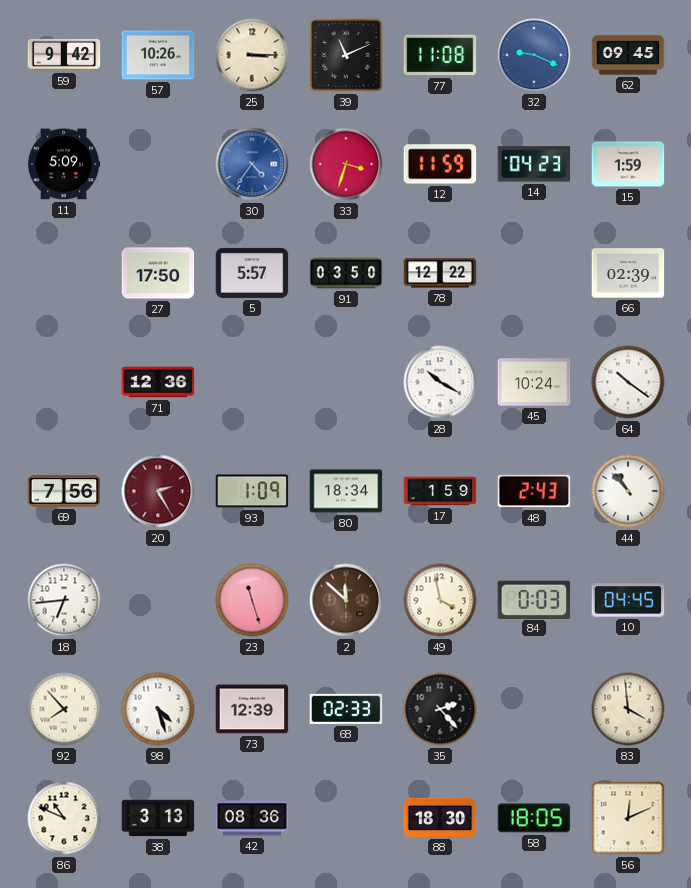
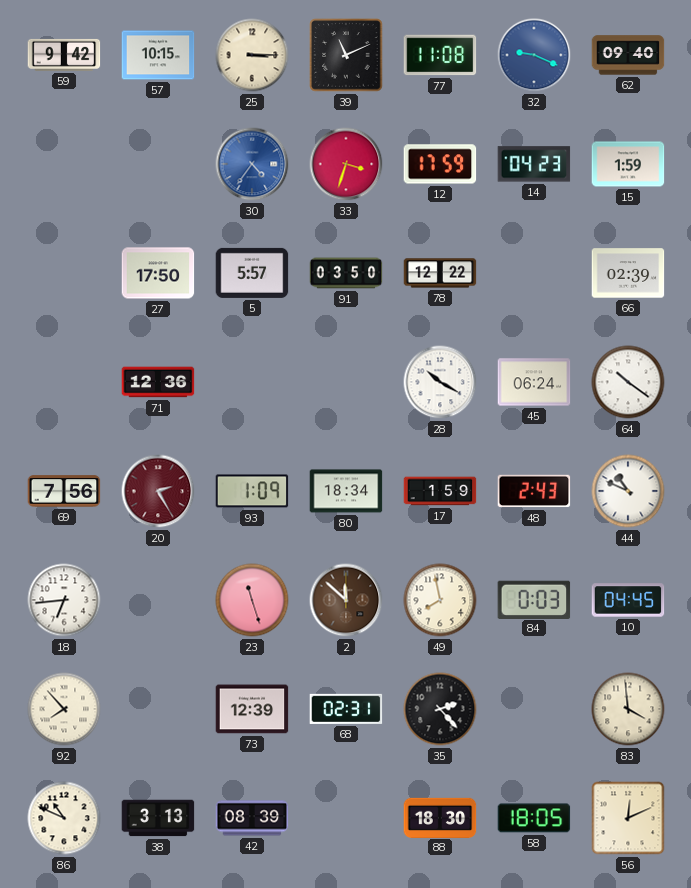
57: 10:26 -> 10:15 (158, 55)
62: 09:45 -> 09:40 (628, 55)
11: 5:09 -> none (64, 164)
12: 11:59 -> 17:59 (440, 164)
45: 10:24 -> 06:24 (534, 382)
44: 10:53 -> 10:49 (628, 491)
49: 3:58 -> 7:58 (440, 600)
98: 4:27 -> none (158, 709)
68: 02:33 -> 02:31 (346, 709)
42: 08:36 -> 08:39 (252, 818)
